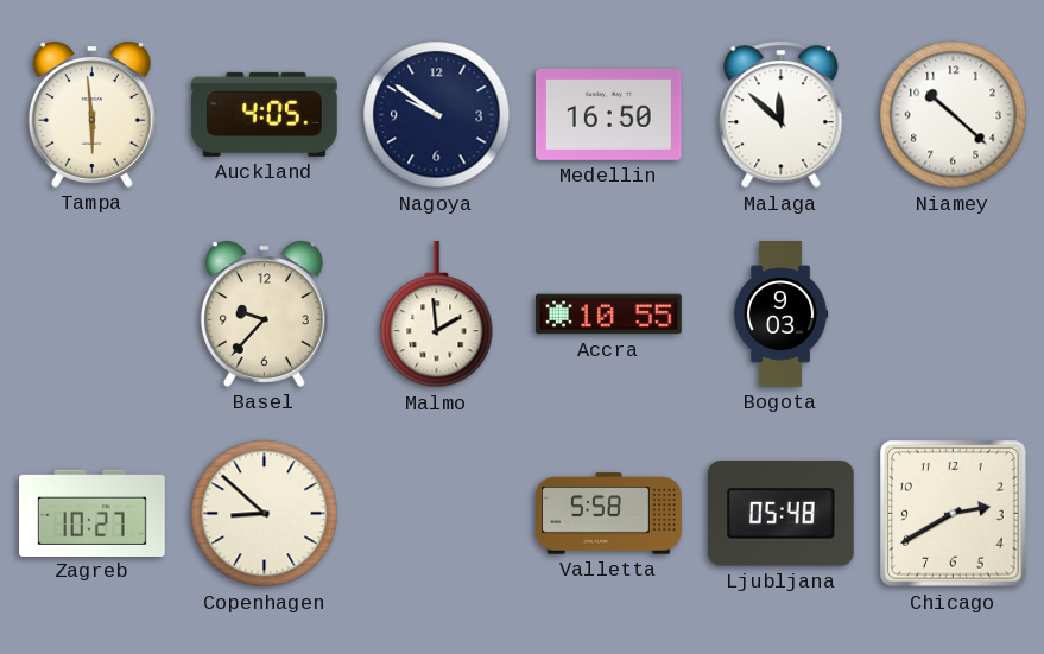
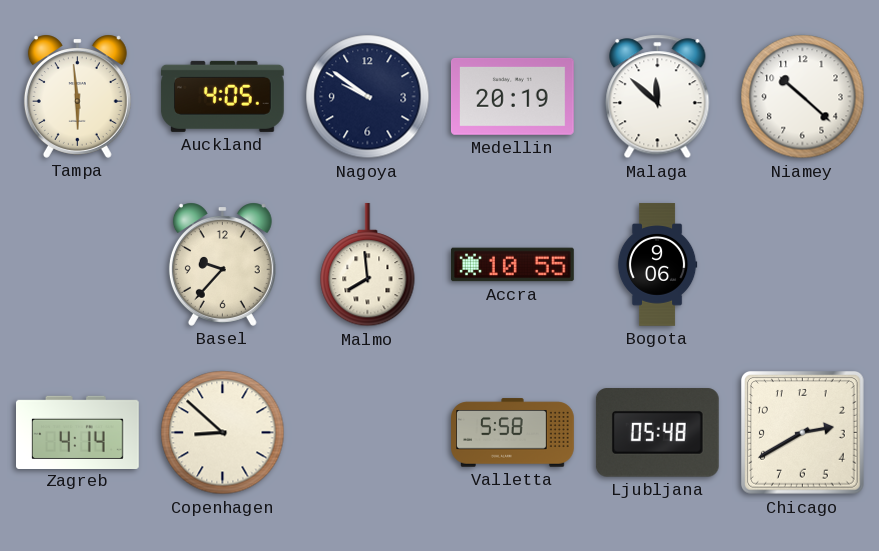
Medellin: 16:50 -> 20:19 (512, 96)
Malmo: 1:59 -> 7:59 (368, 265)
Bogota: 9:03 -> 9:06 (657, 265)
Zagreb: 10:27 -> 4:14 (78, 432)
